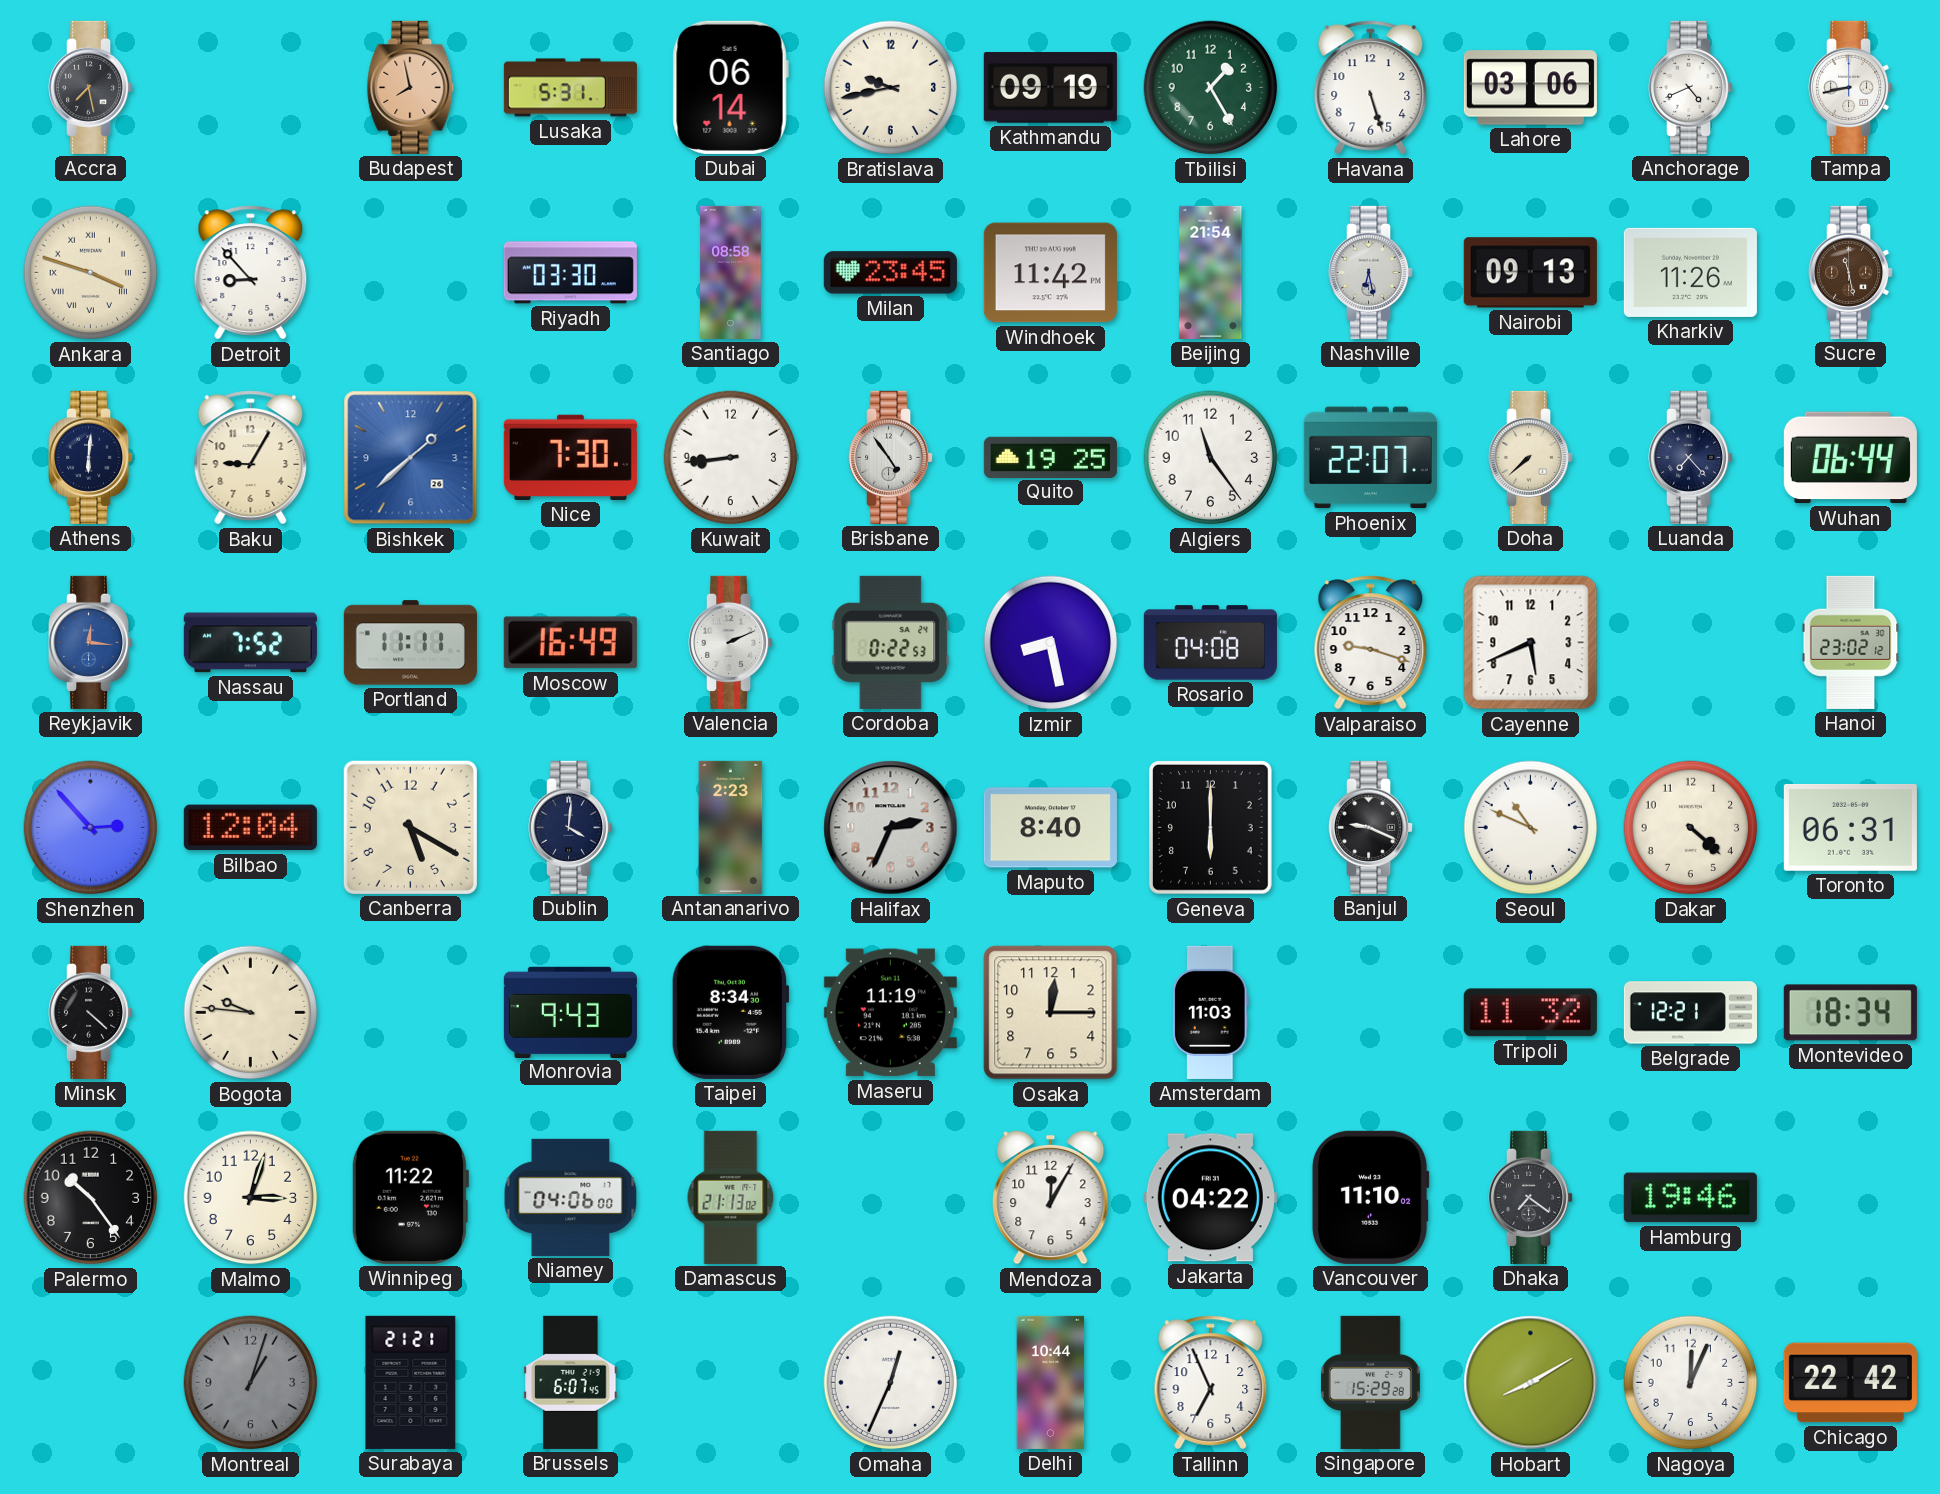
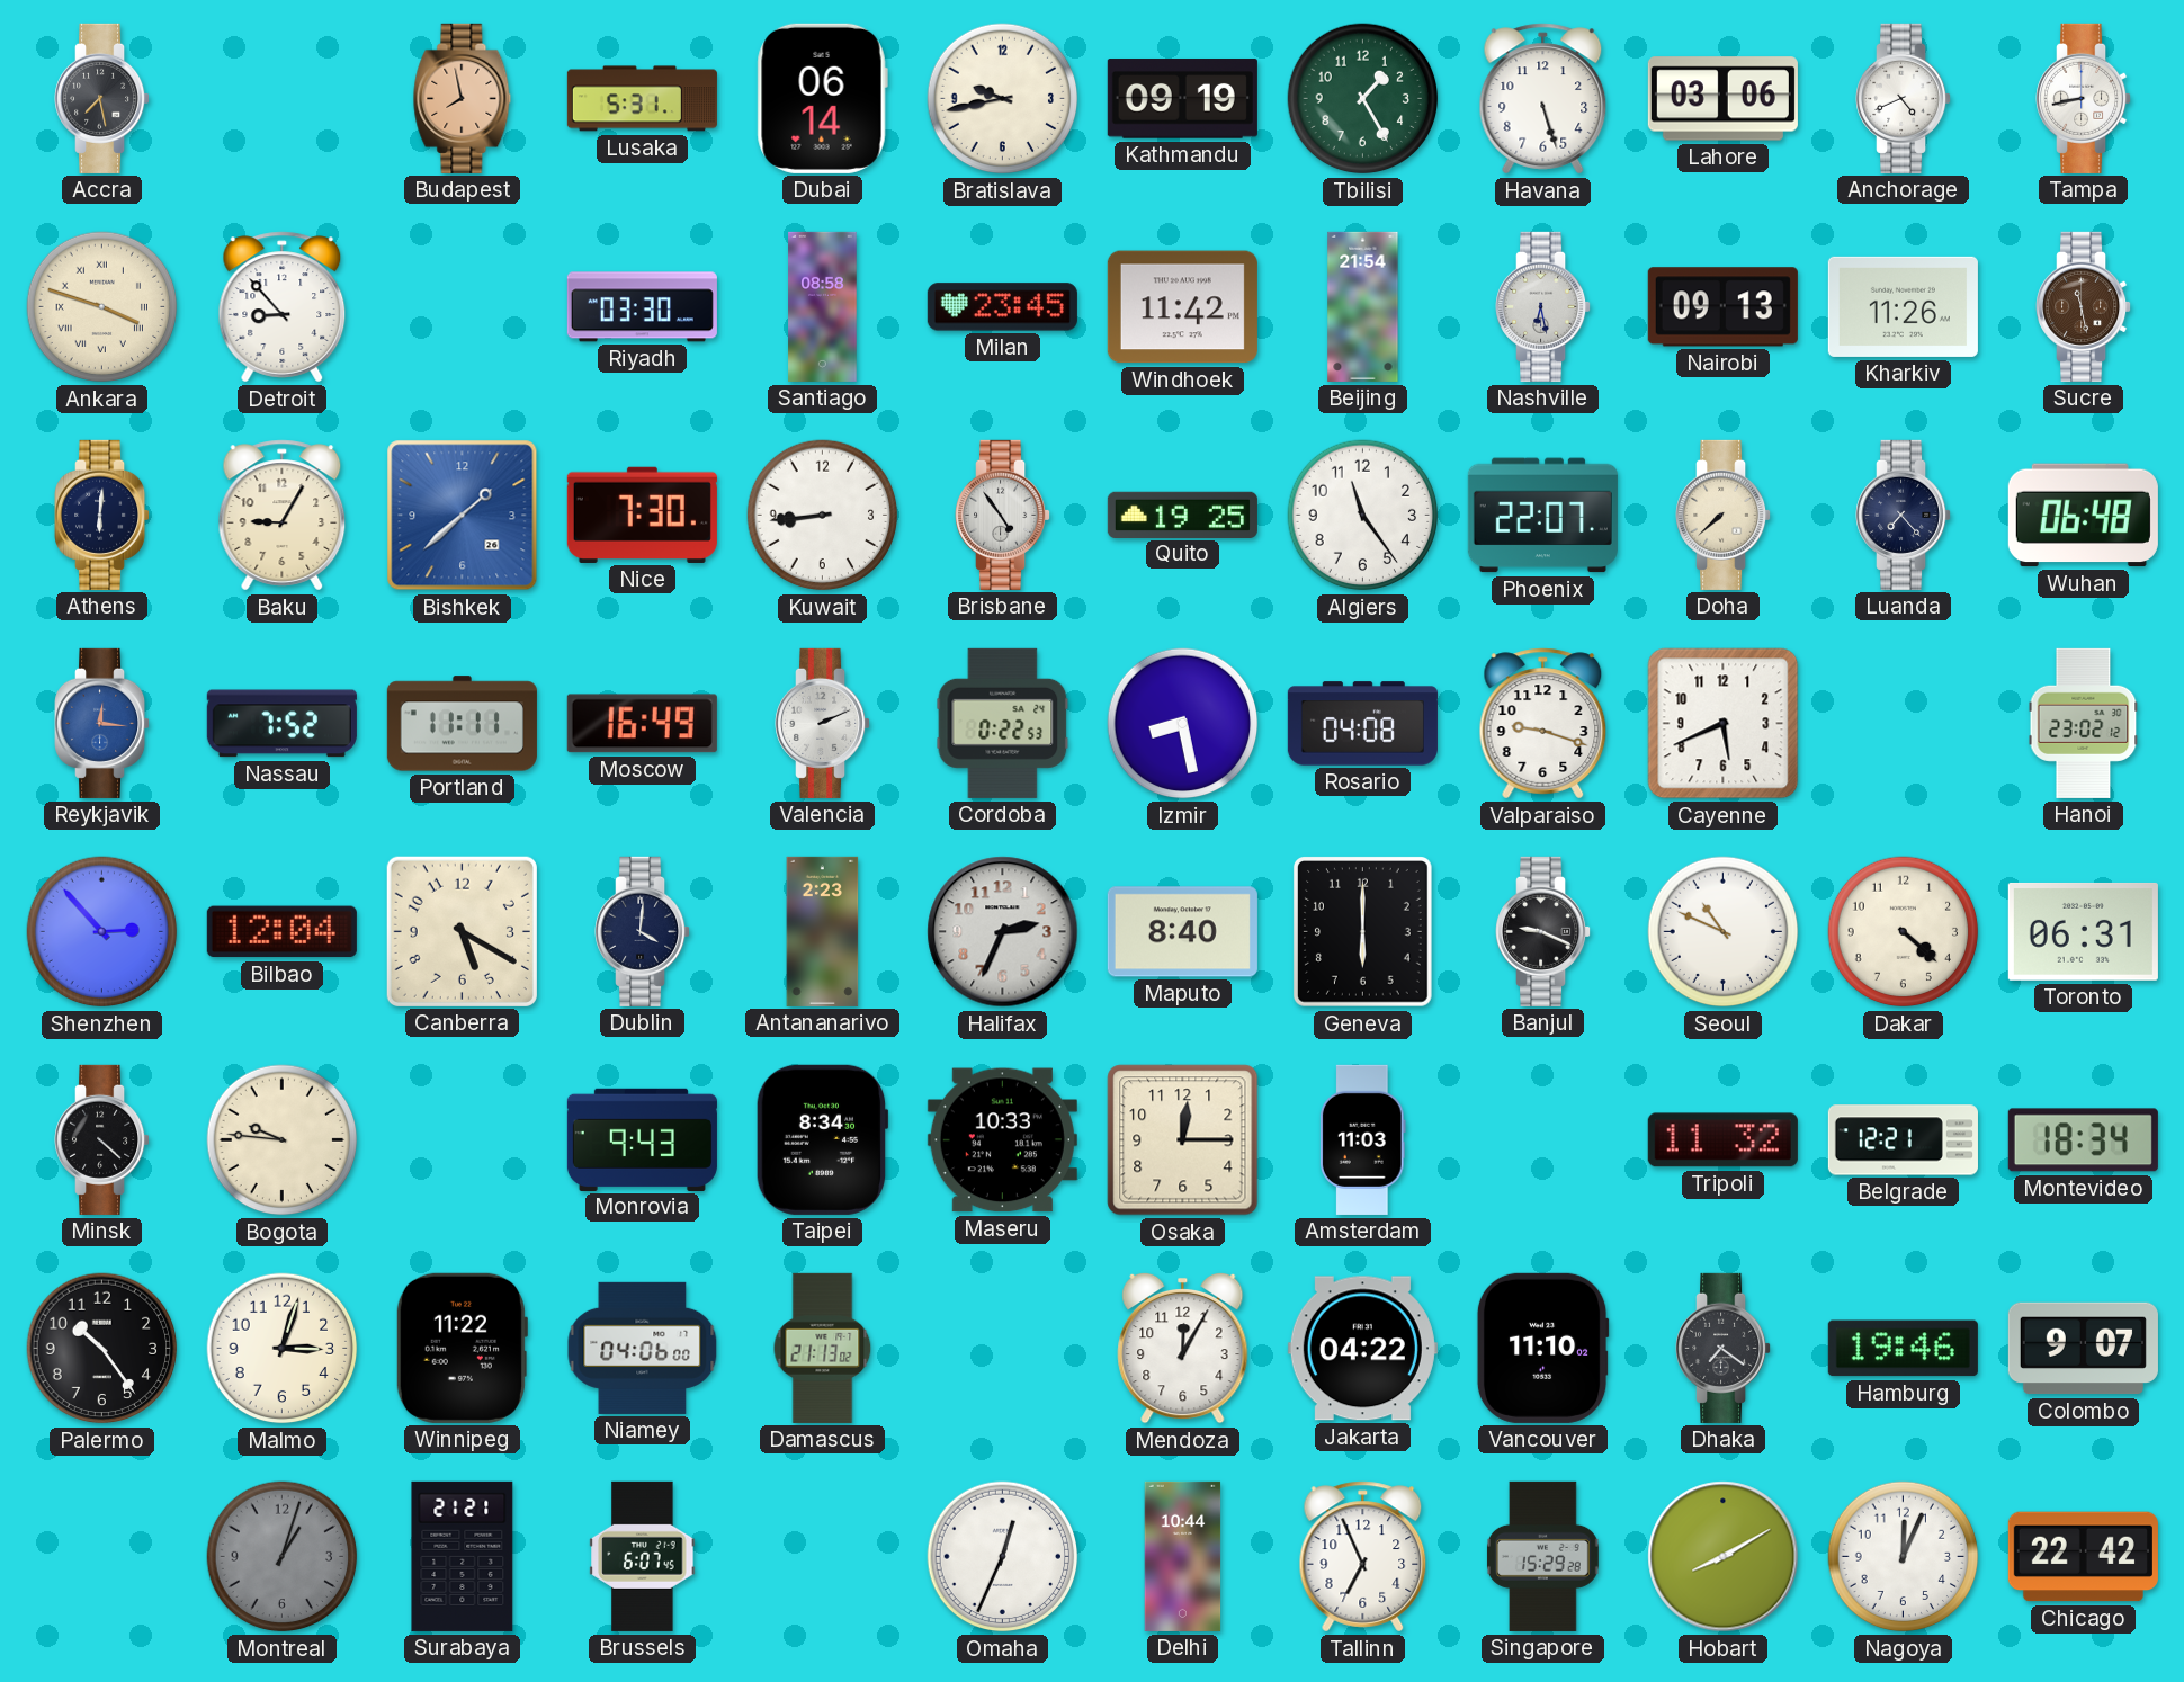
Wuhan: 06:44 -> 06:48 (2083, 516)
Maseru: 11:19 -> 10:33 (1002, 1140)
Colombo: none -> 9:07 (2083, 1349)
